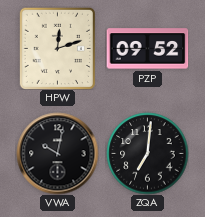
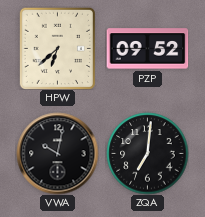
HPW: 12:12 -> 6:38 (57, 48)
